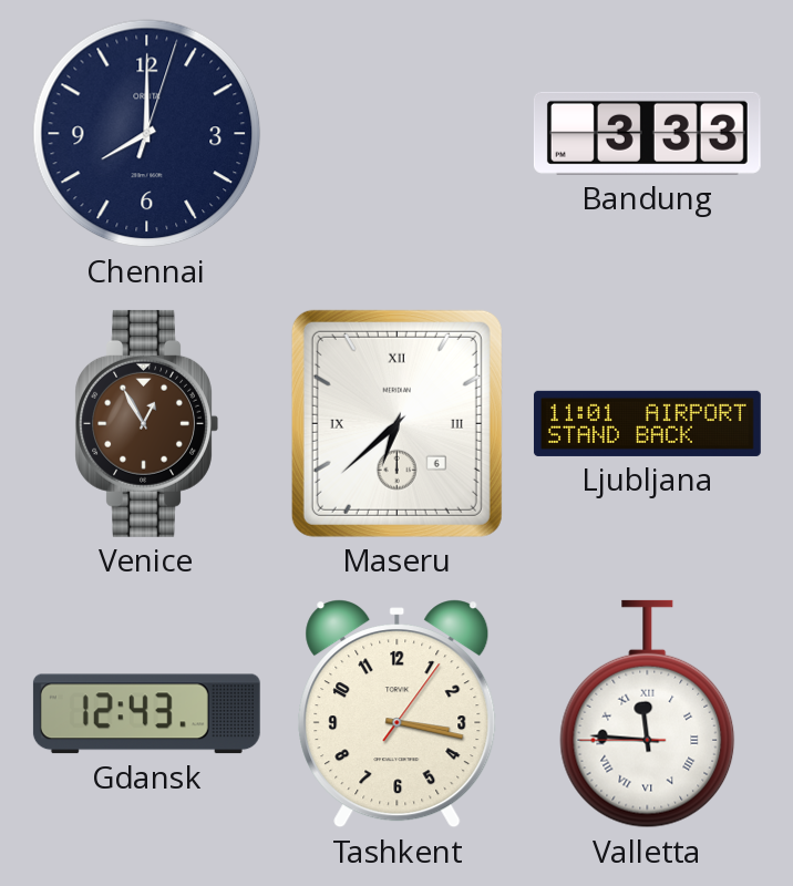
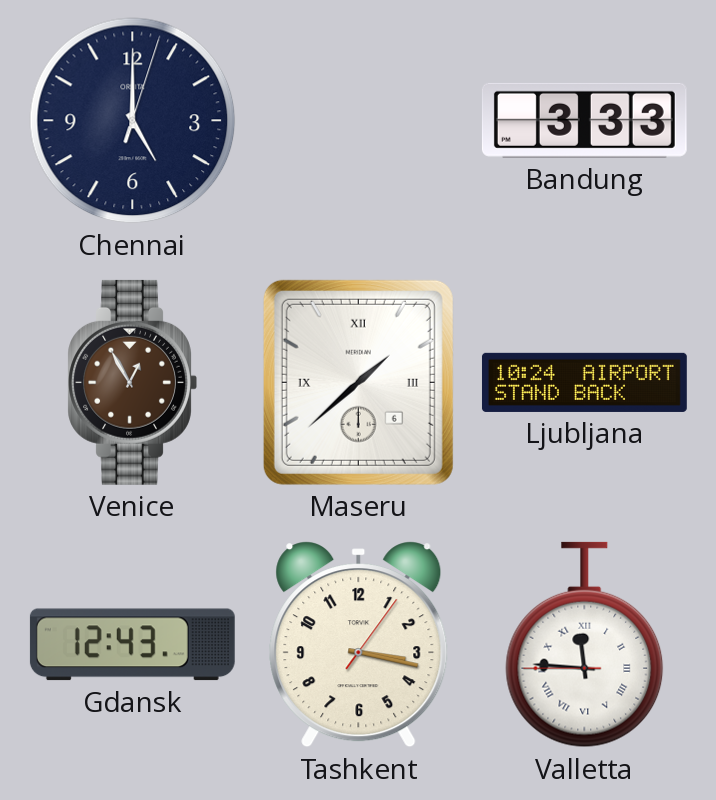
Chennai: 8:00 -> 5:00 (133, 121)
Maseru: 6:38 -> 1:38 (358, 382)
Ljubljana: 11:01 -> 10:24 (585, 382)
